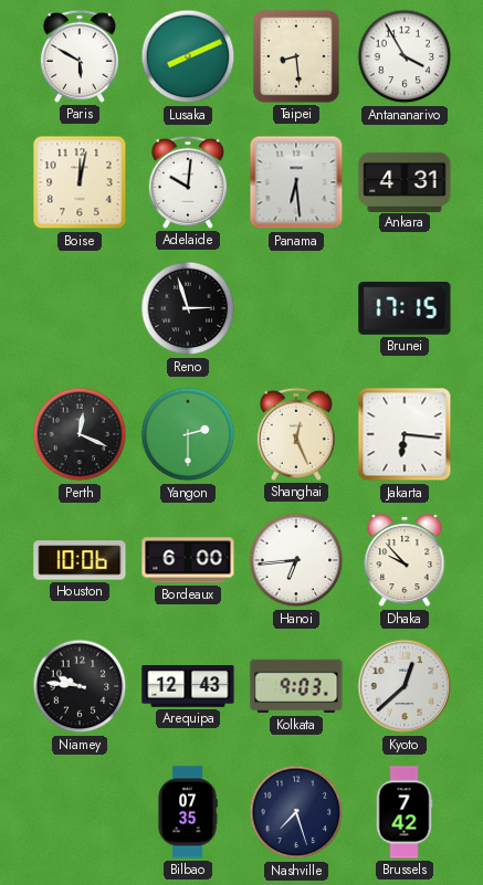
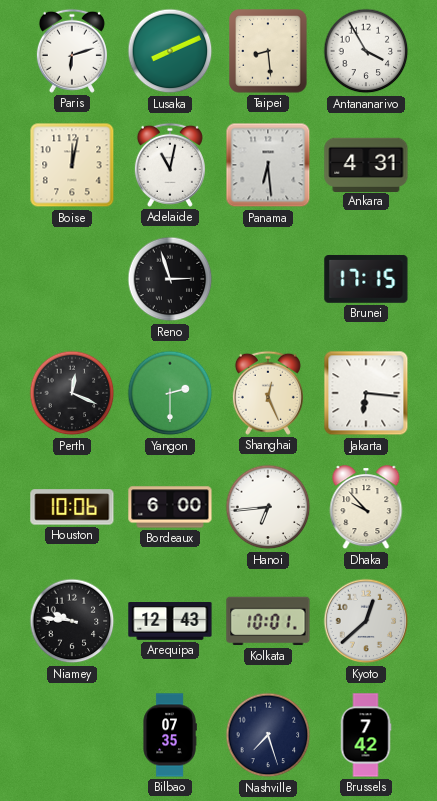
Paris: 5:50 -> 6:12 (72, 51)
Adelaide: 10:01 -> 11:02 (170, 165)
Kolkata: 9:03 -> 10:01 (268, 621)
